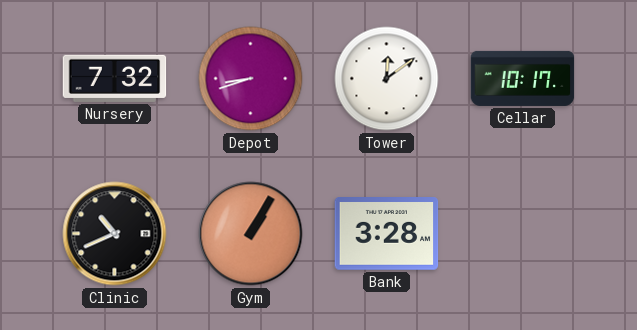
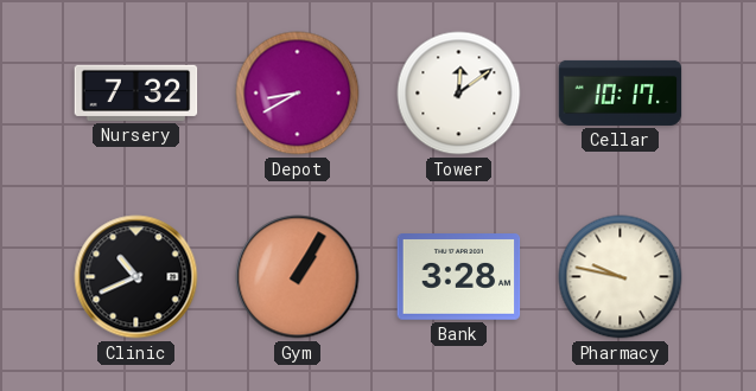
Depot: 8:42 -> 8:40 (298, 94)
Pharmacy: none -> 9:47 (621, 277)
